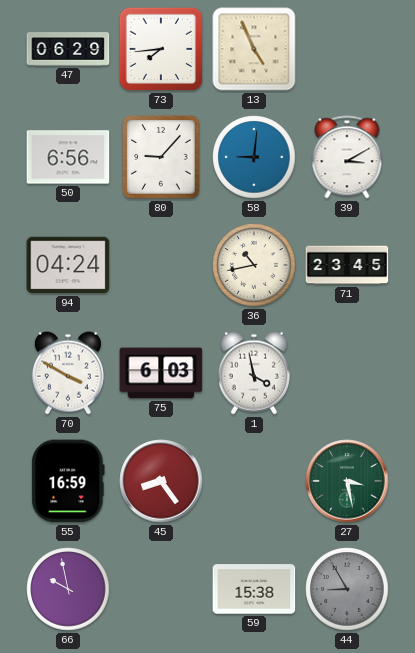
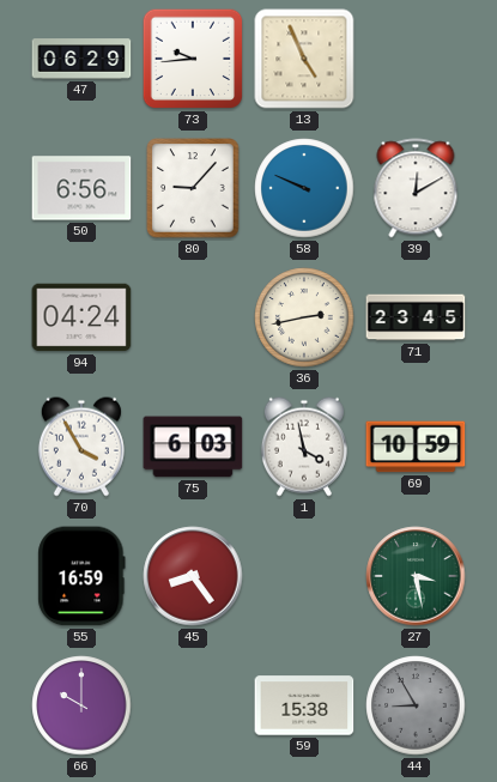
73: 7:44 -> 9:44 (193, 59)
58: 9:01 -> 9:49 (304, 188)
39: 3:10 -> 12:10 (416, 188)
36: 10:43 -> 2:43 (304, 317)
70: 3:50 -> 3:55 (81, 447)
69: none -> 10:59 (416, 447)
66: 9:58 -> 10:00 (81, 705)
